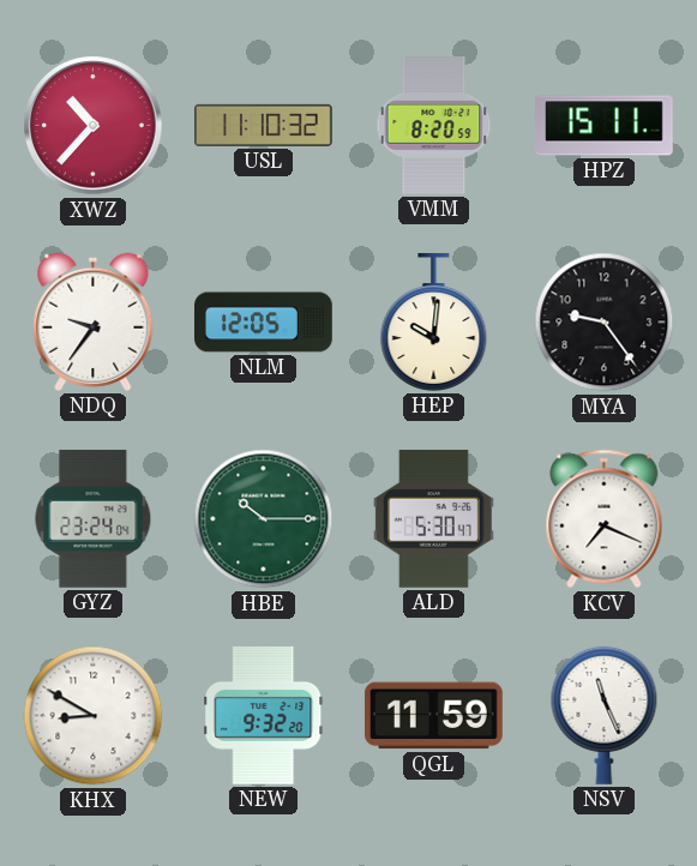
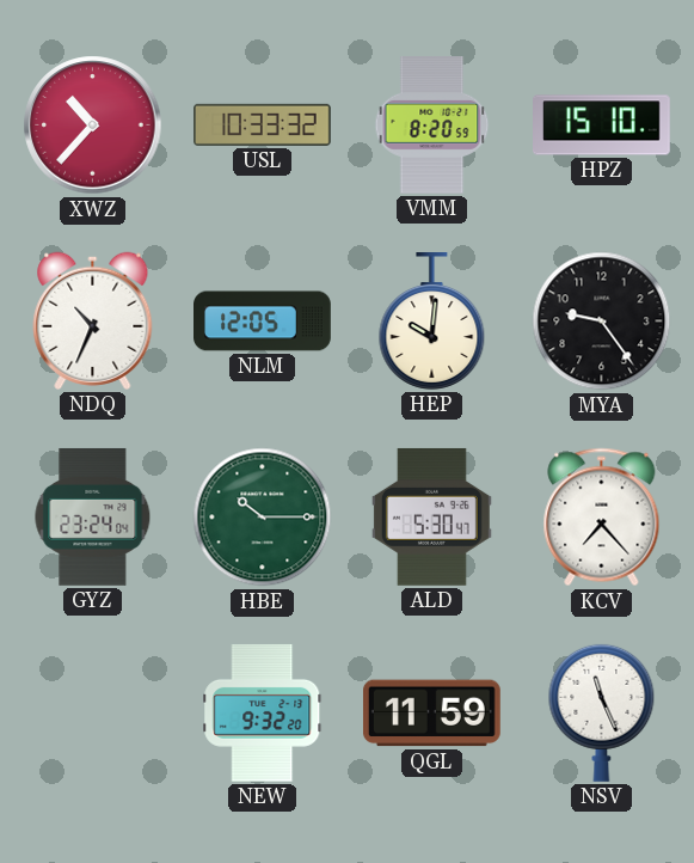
USL: 11:10 -> 10:33 (263, 124)
HPZ: 15:11 -> 15:10 (602, 126)
NDQ: 9:36 -> 10:34 (93, 320)
KCV: 7:19 -> 7:23 (602, 518)
KHX: 8:50 -> none (94, 716)
